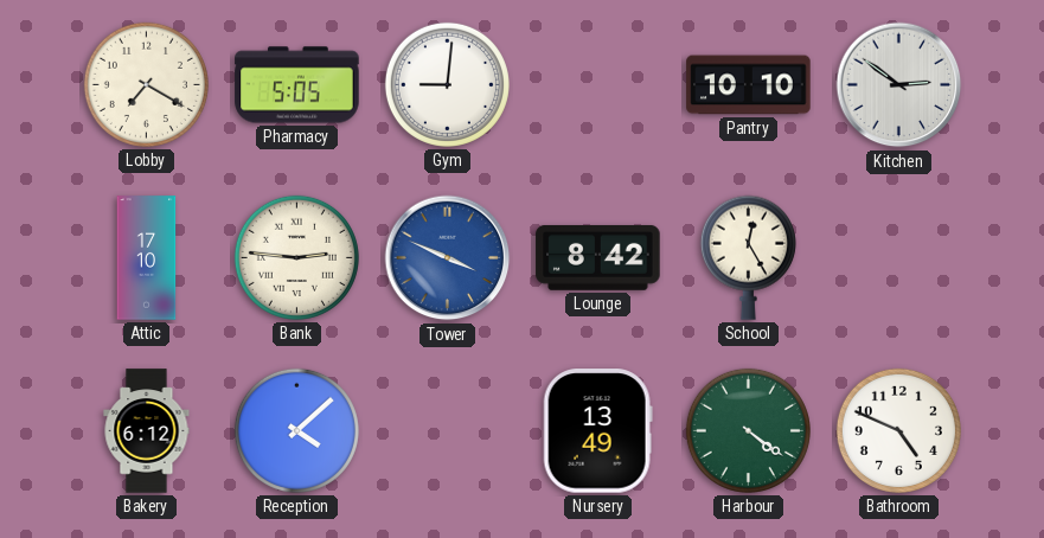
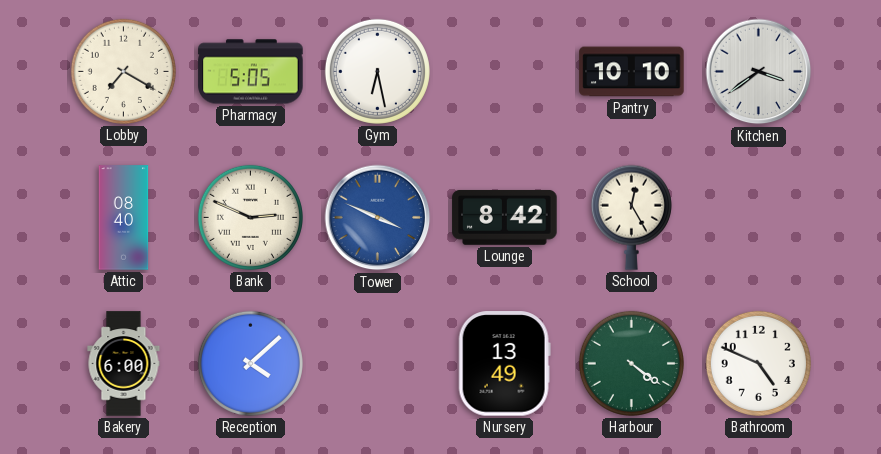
Gym: 9:01 -> 6:28 (377, 71)
Kitchen: 2:51 -> 3:39 (759, 72)
Attic: 17:10 -> 08:40 (124, 218)
Bank: 2:46 -> 2:49 (250, 217)
Bakery: 6:12 -> 6:00 (124, 364)
